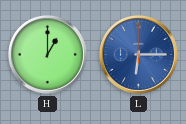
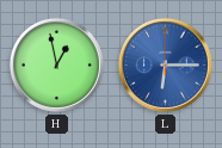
H: 1:00 -> 12:58 (56, 64)
